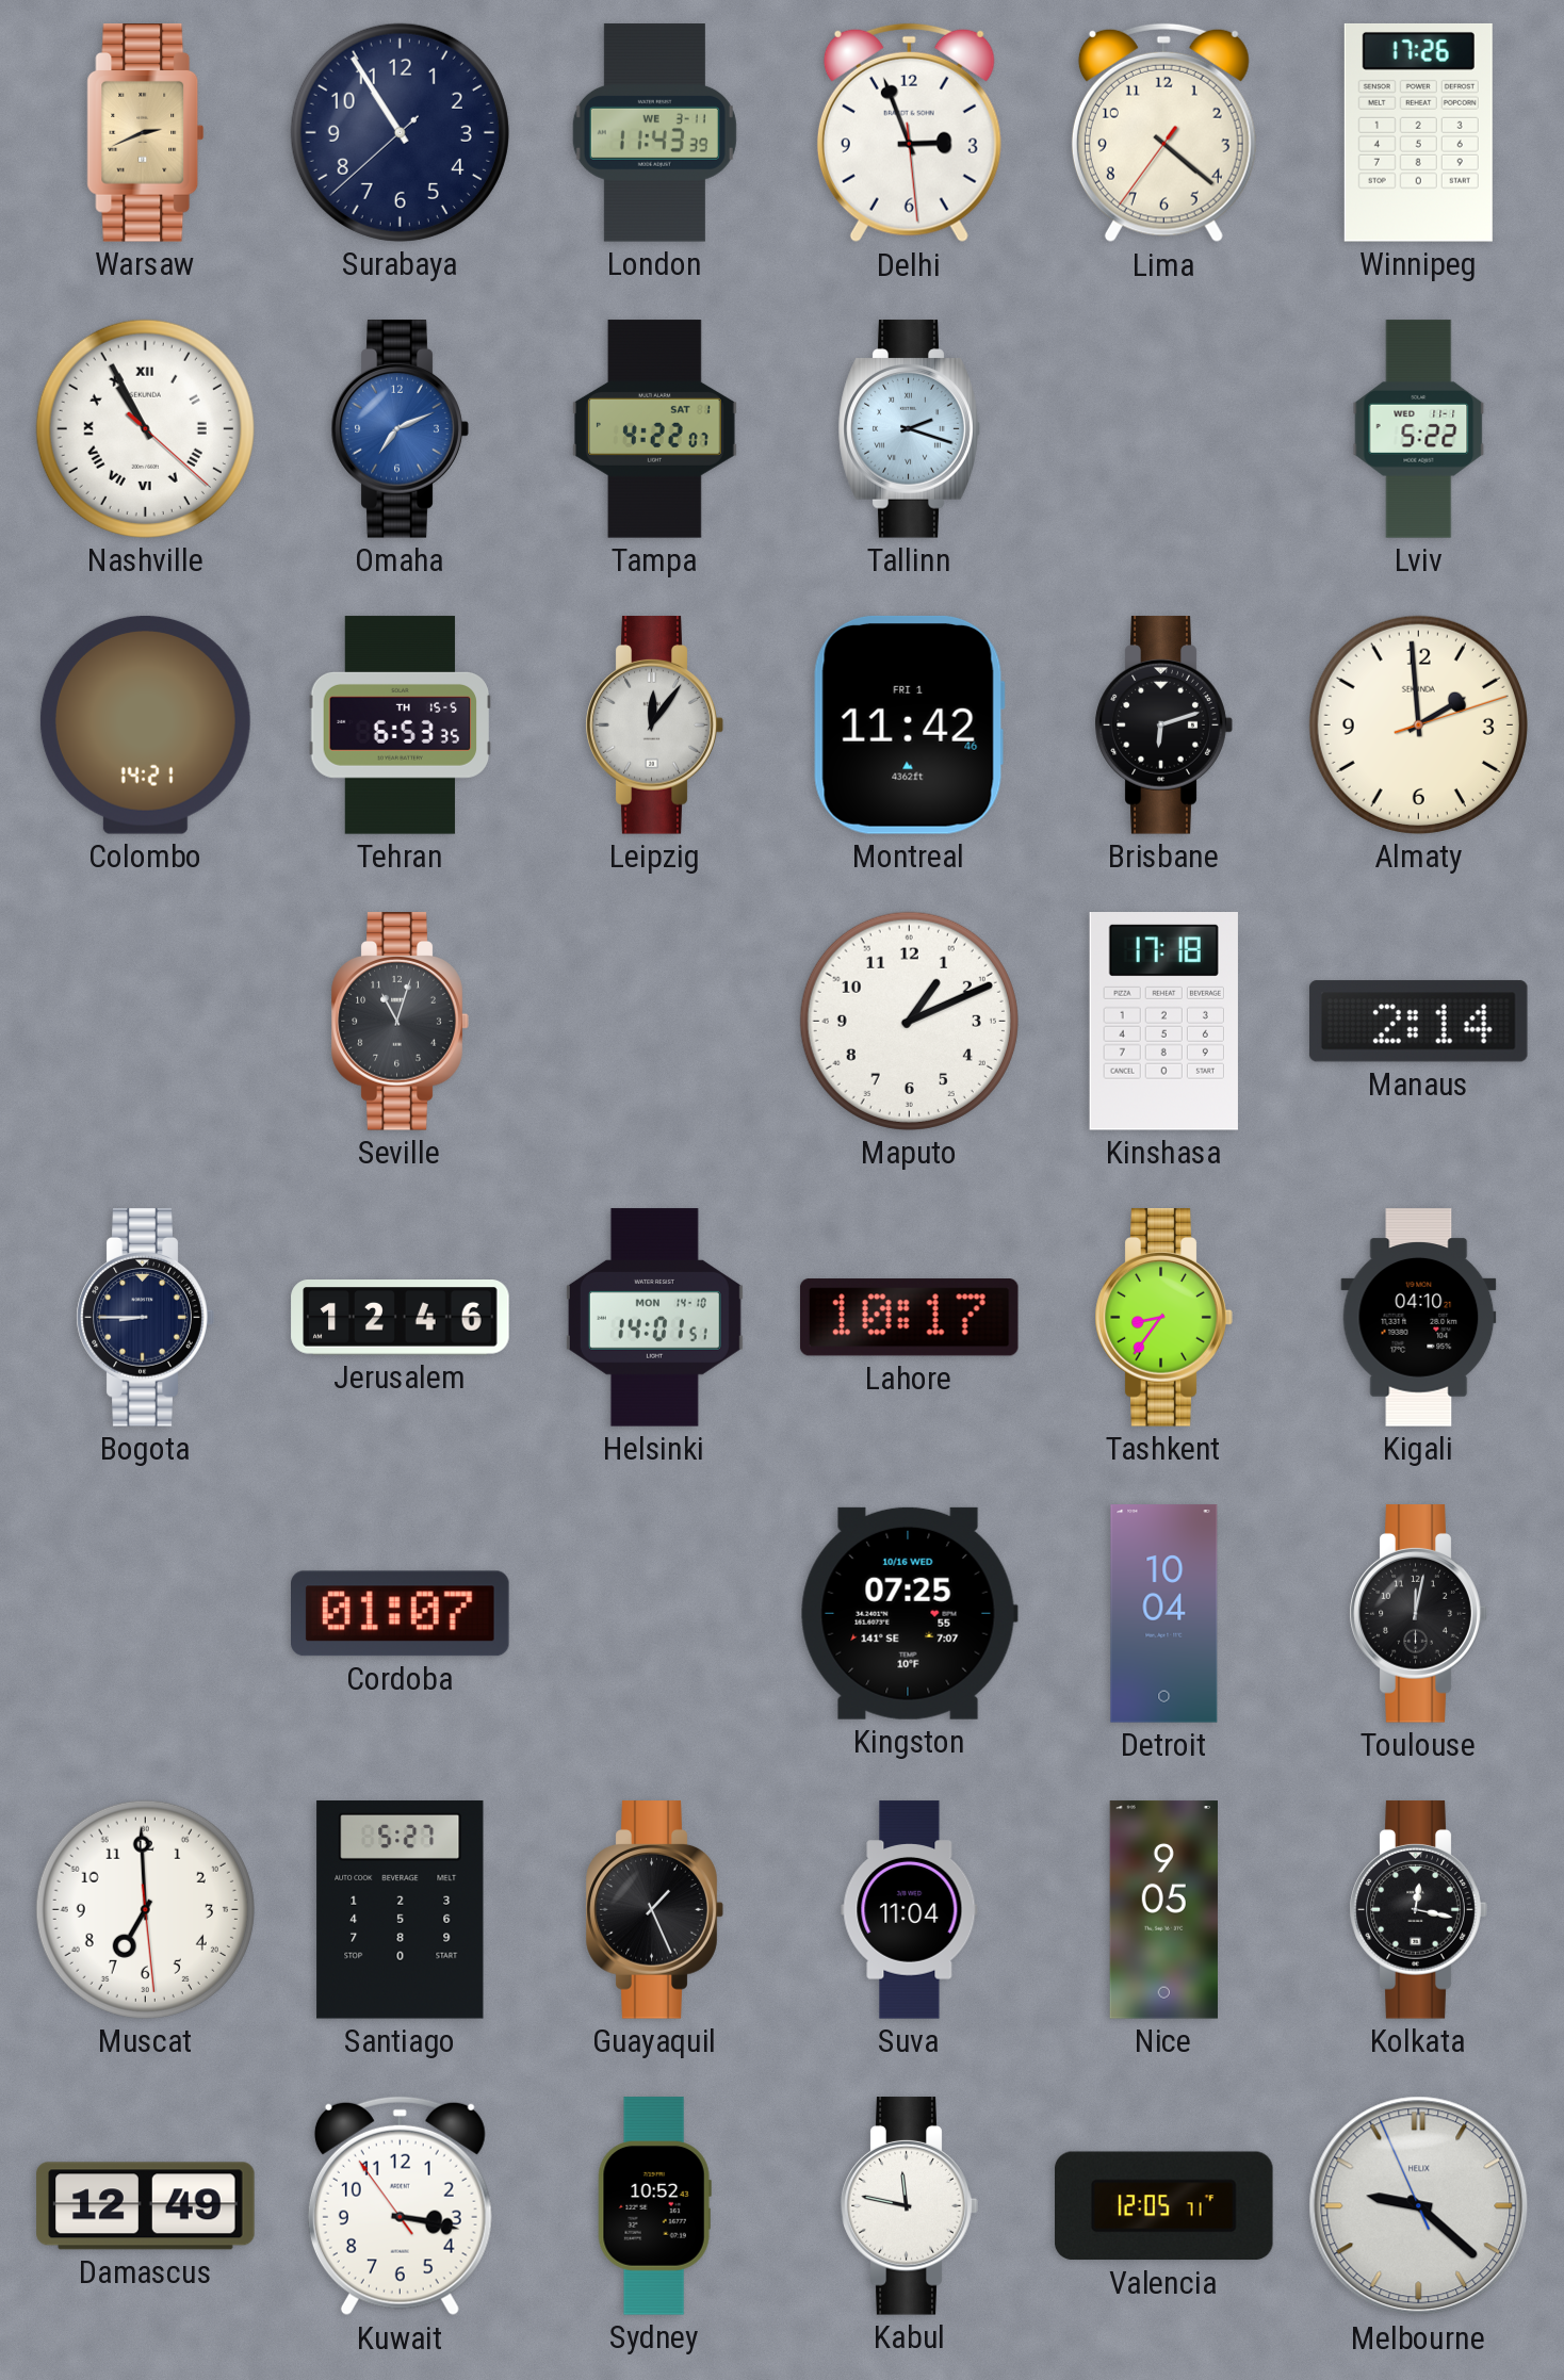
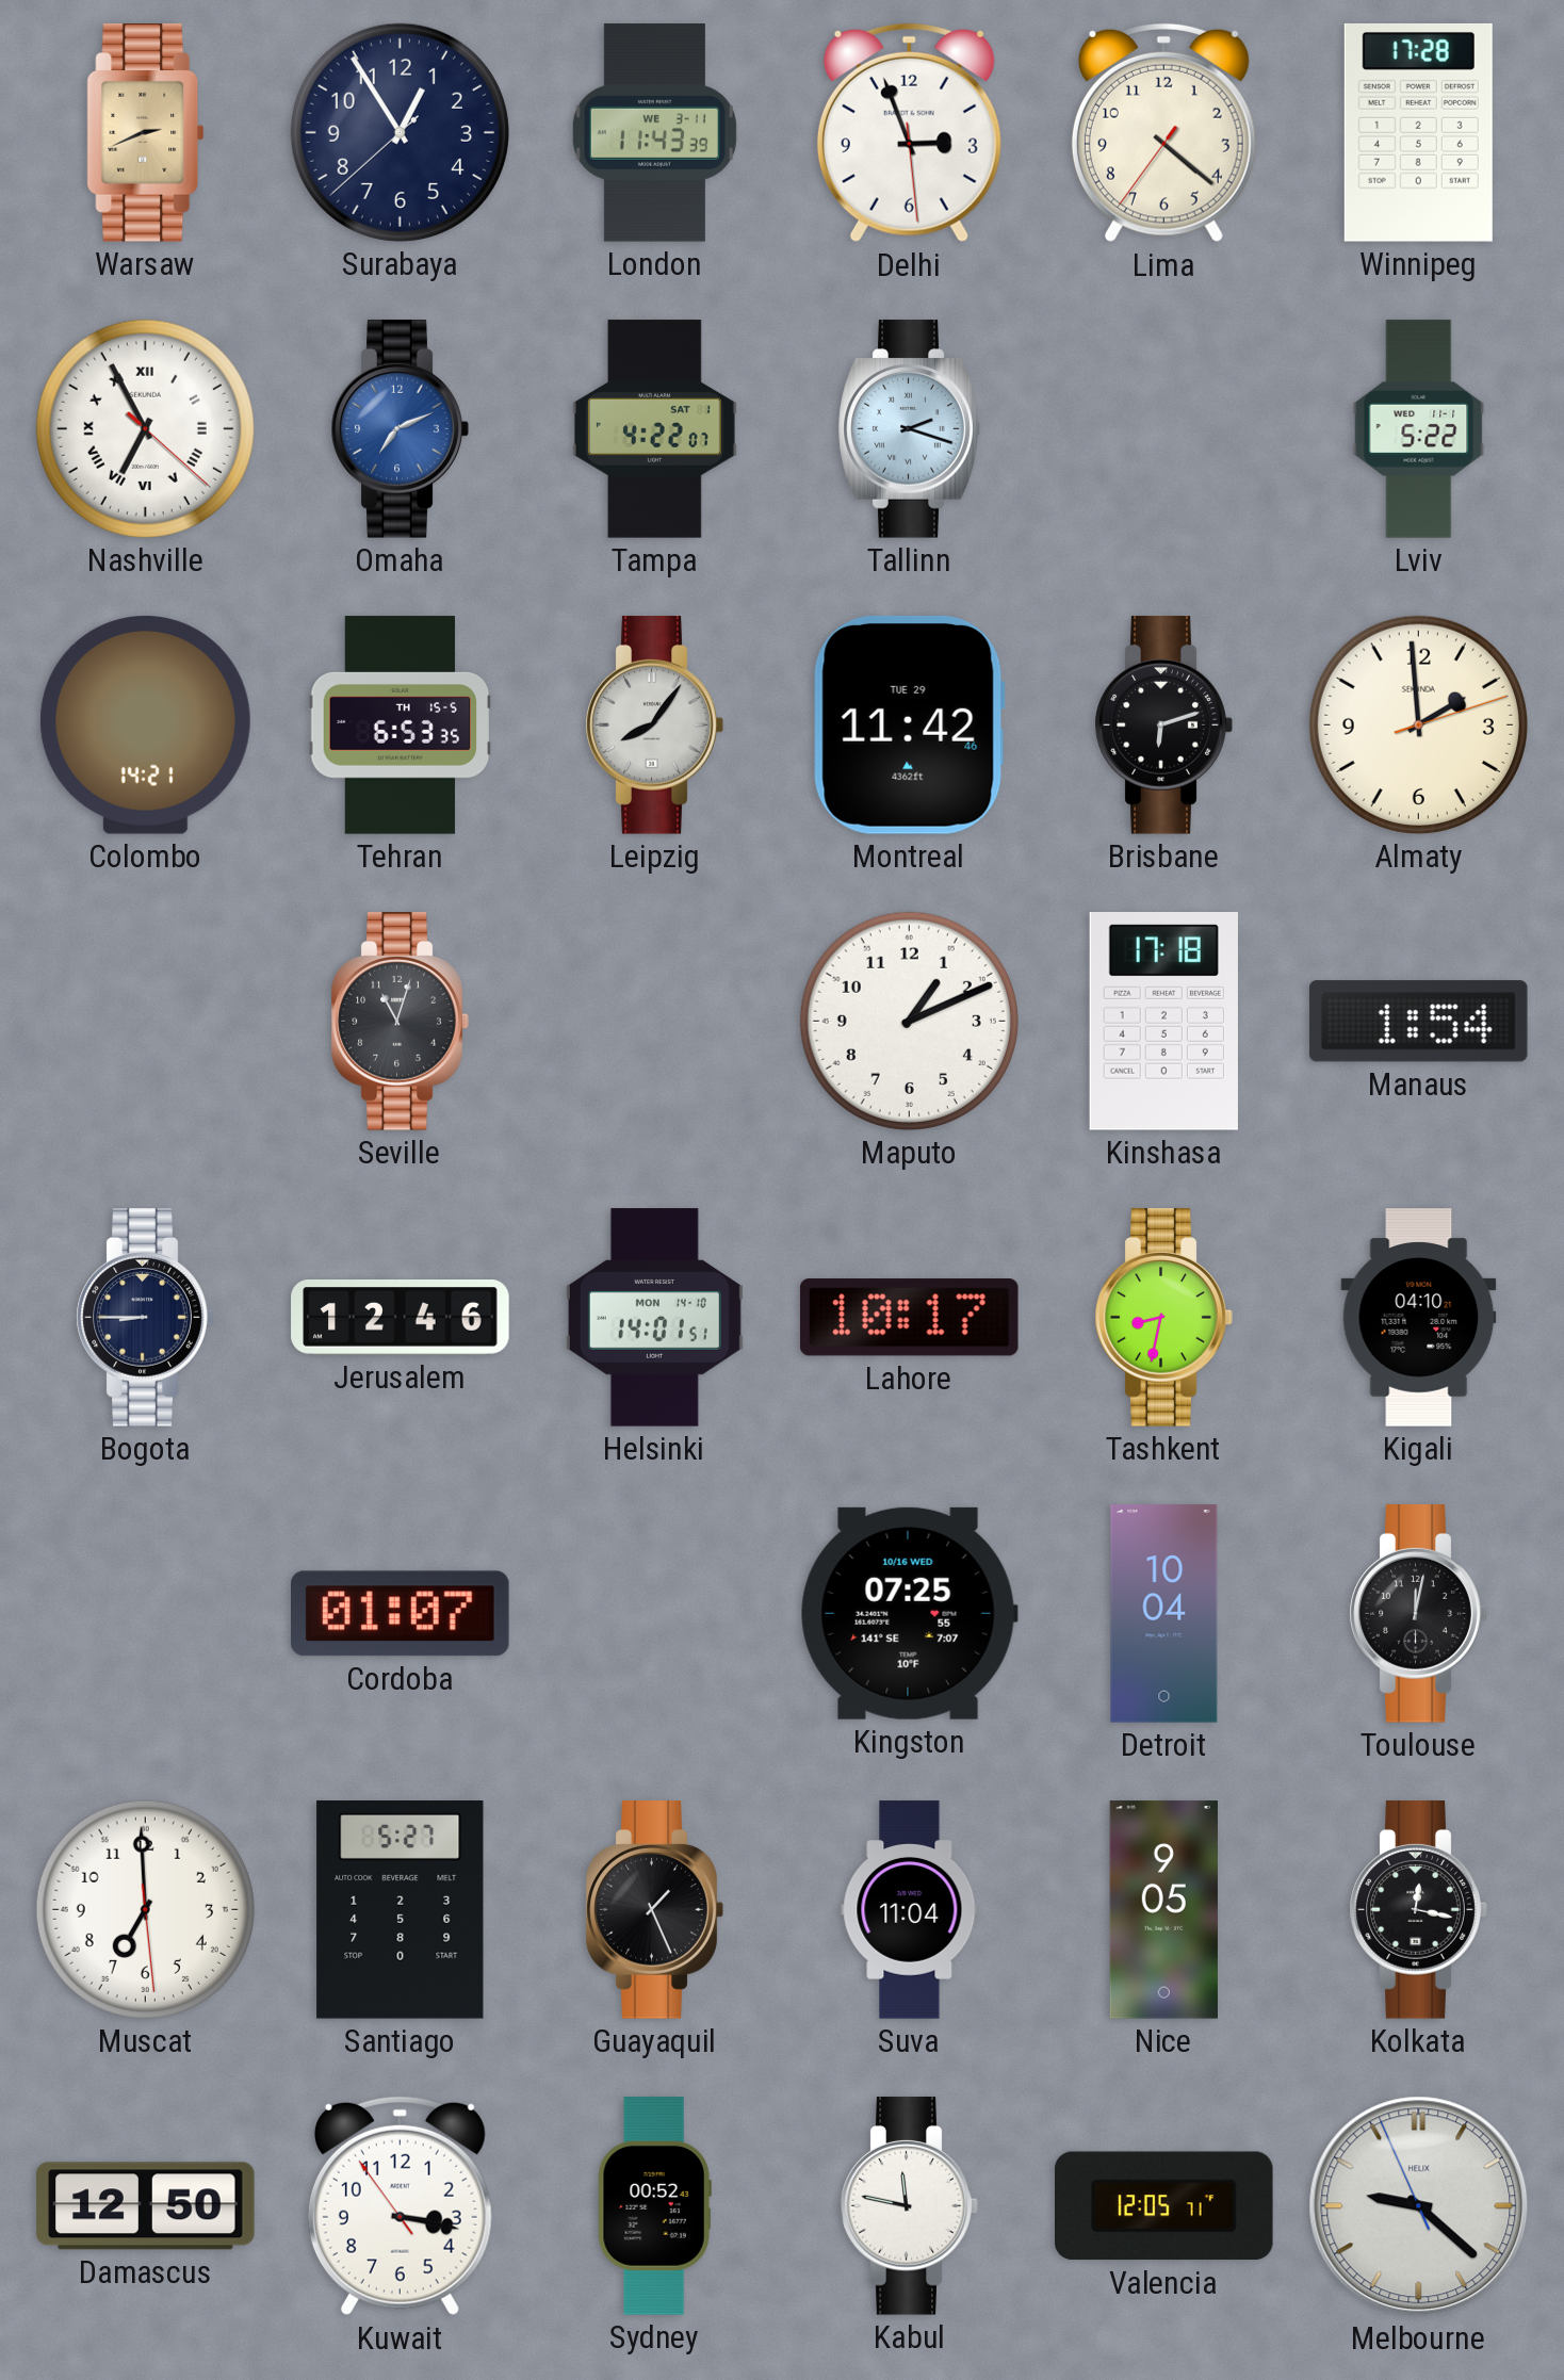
Surabaya: 10:54 -> 12:54 (400, 132)
Winnipeg: 17:26 -> 17:28 (1418, 133)
Nashville: 10:55 -> 6:55 (145, 428)
Leipzig: 12:06 -> 8:06 (654, 726)
Montreal date: FRI 1 -> TUE 29 (909, 724)
Manaus: 2:14 -> 1:54 (1418, 1022)
Tashkent: 8:36 -> 8:32 (1163, 1318)
Damascus: 12:49 -> 12:50 (146, 2206)
Sydney: 10:52 -> 00:52 (654, 2206)
